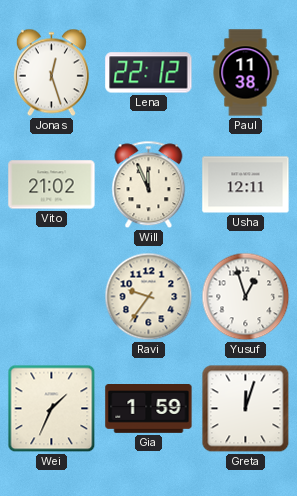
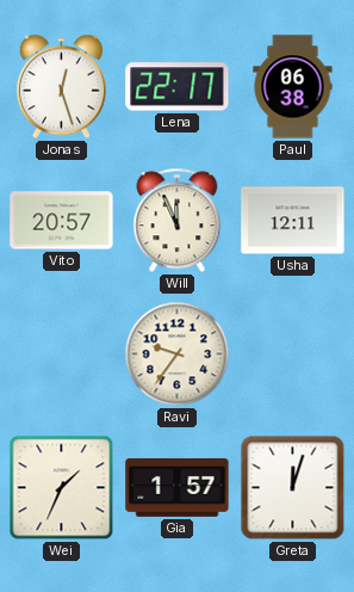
Lena: 22:12 -> 22:17 (178, 87)
Paul: 11:38 -> 06:38 (293, 87)
Vito: 21:02 -> 20:57 (62, 221)
Yusuf: 12:57 -> none (246, 297)
Gia: 1:59 -> 1:57 (178, 488)
